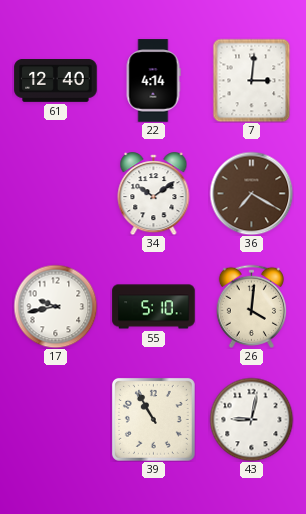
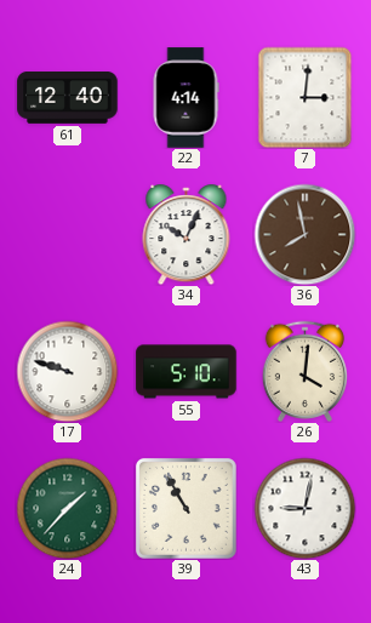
34: 10:09 -> 10:04 (187, 235)
36: 7:20 -> 7:58 (304, 234)
17: 9:43 -> 9:48 (67, 371)
24: none -> 1:37 (67, 508)
